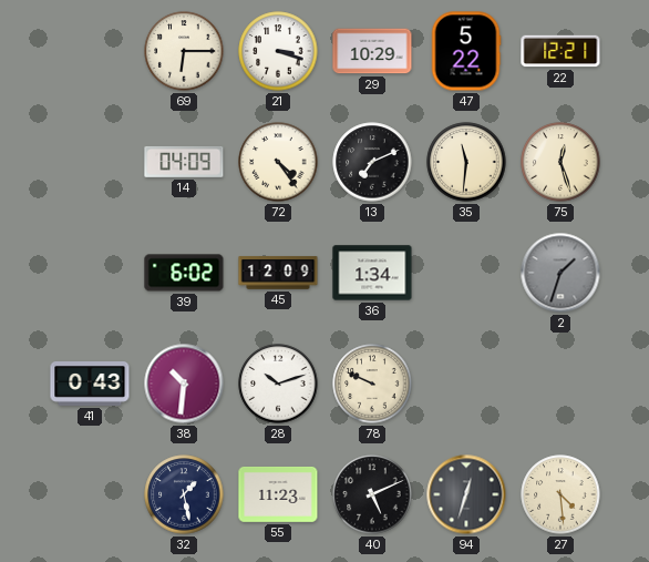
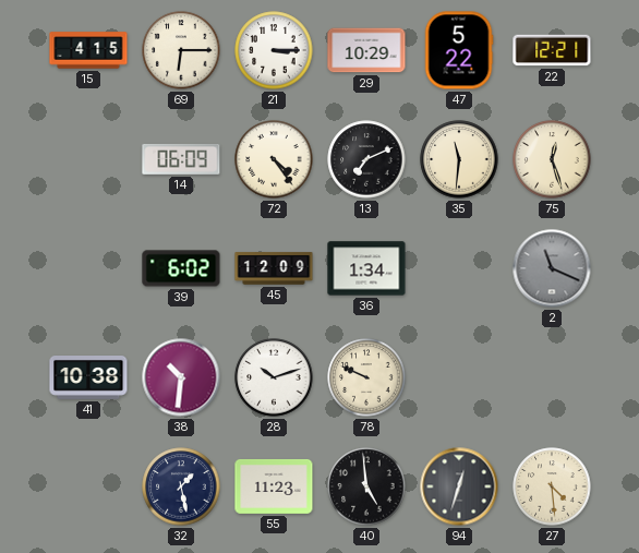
15: none -> 4:15 (88, 50)
21: 3:18 -> 3:15 (274, 50)
14: 04:09 -> 06:09 (181, 159)
2: 1:33 -> 11:19 (552, 268)
41: 0:43 -> 10:38 (88, 378)
40: 5:11 -> 4:59 (366, 486)
